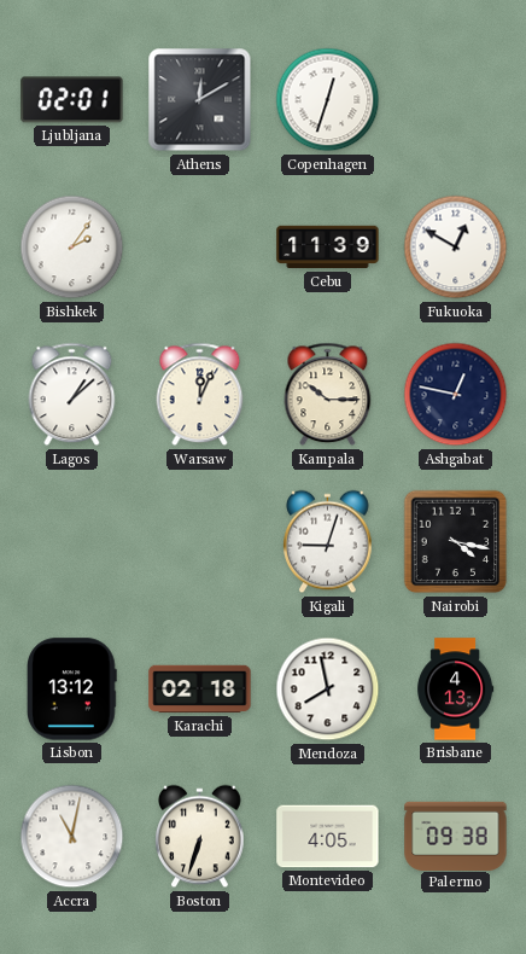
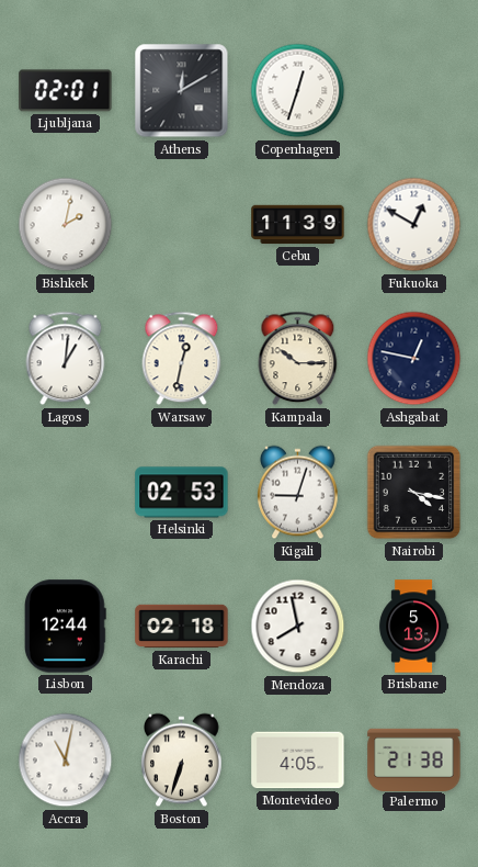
Bishkek: 2:06 -> 2:02 (66, 225)
Lagos: 1:08 -> 1:01 (66, 359)
Warsaw: 12:04 -> 12:32 (182, 359)
Helsinki: none -> 02:53 (182, 493)
Lisbon: 13:12 -> 12:44 (66, 627)
Brisbane: 4:13 -> 5:13 (414, 627)
Palermo: 09:38 -> 21:38 (414, 759)
